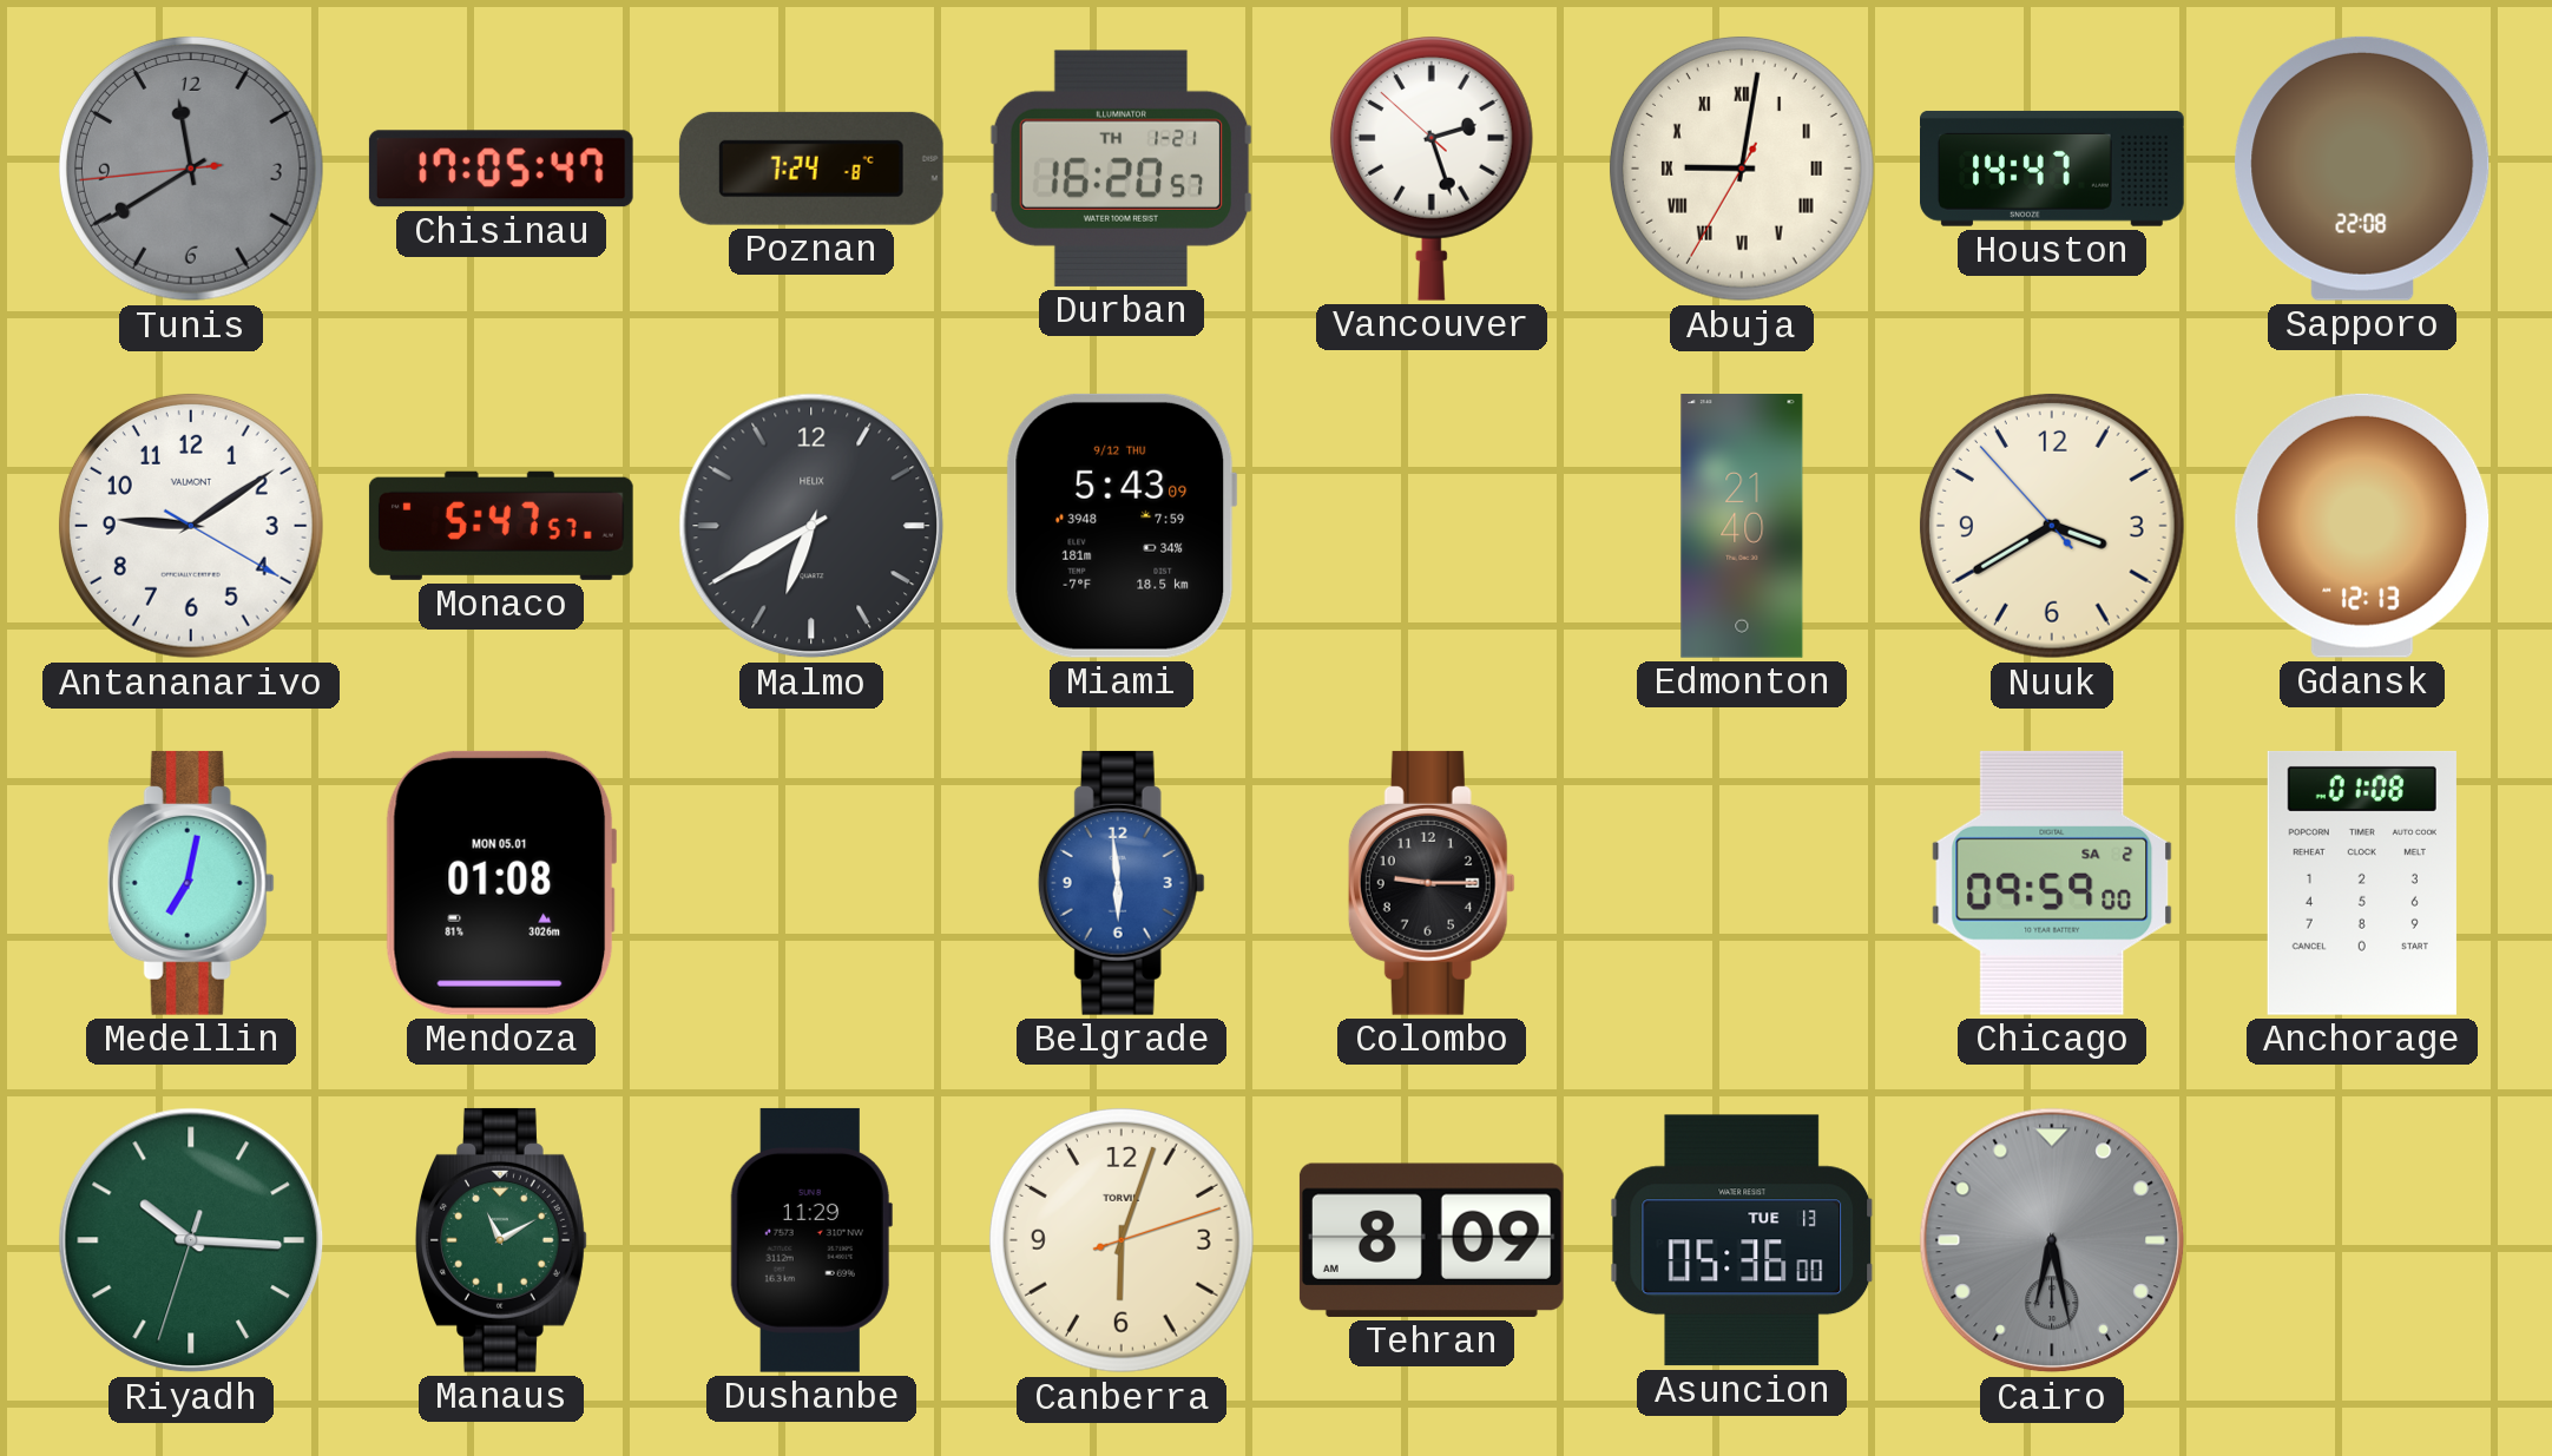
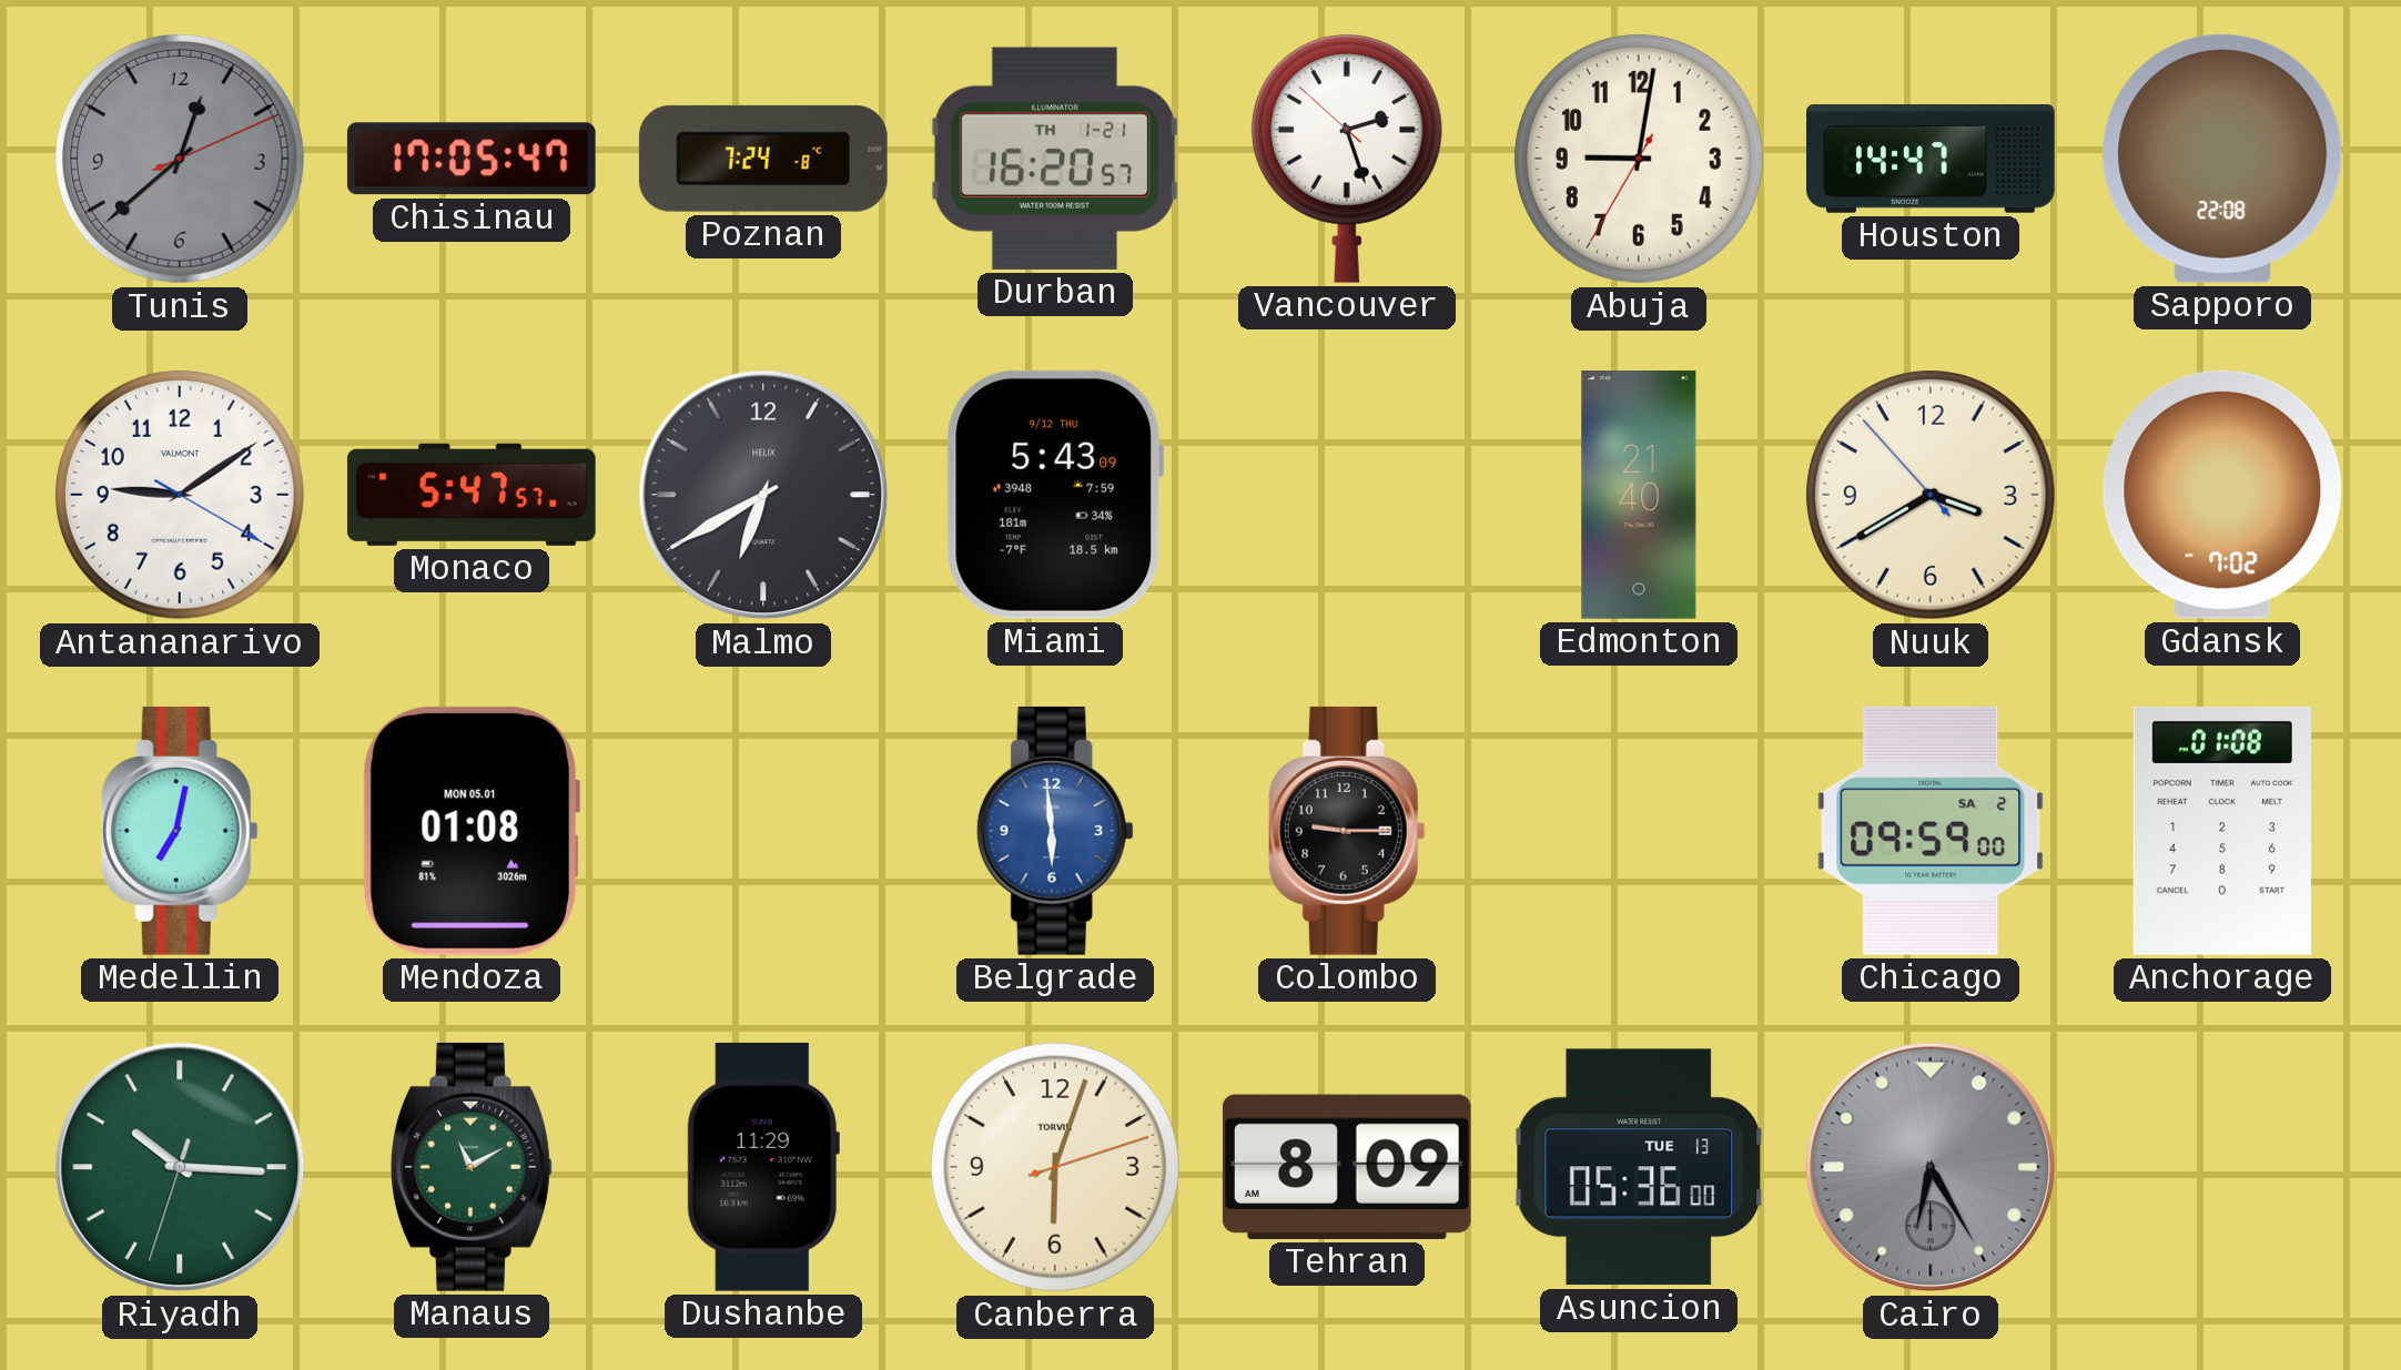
Tunis: 11:39 -> 12:38 (180, 159)
Abuja numerals: Roman -> Arabic (1639, 159)
Gdansk: 12:13 -> 7:02 (2222, 495)
Cairo: 6:28 -> 6:25 (1931, 1167)
